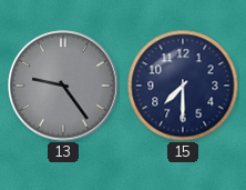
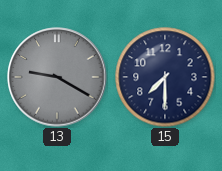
13: 9:24 -> 9:20 (57, 77)
